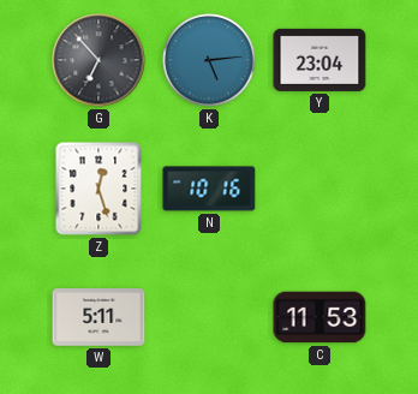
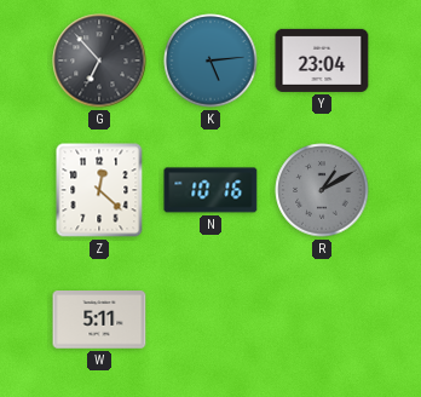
Z: 12:27 -> 12:22 (99, 190)
R: none -> 1:10 (322, 190)
C: 11:53 -> none (320, 317)
